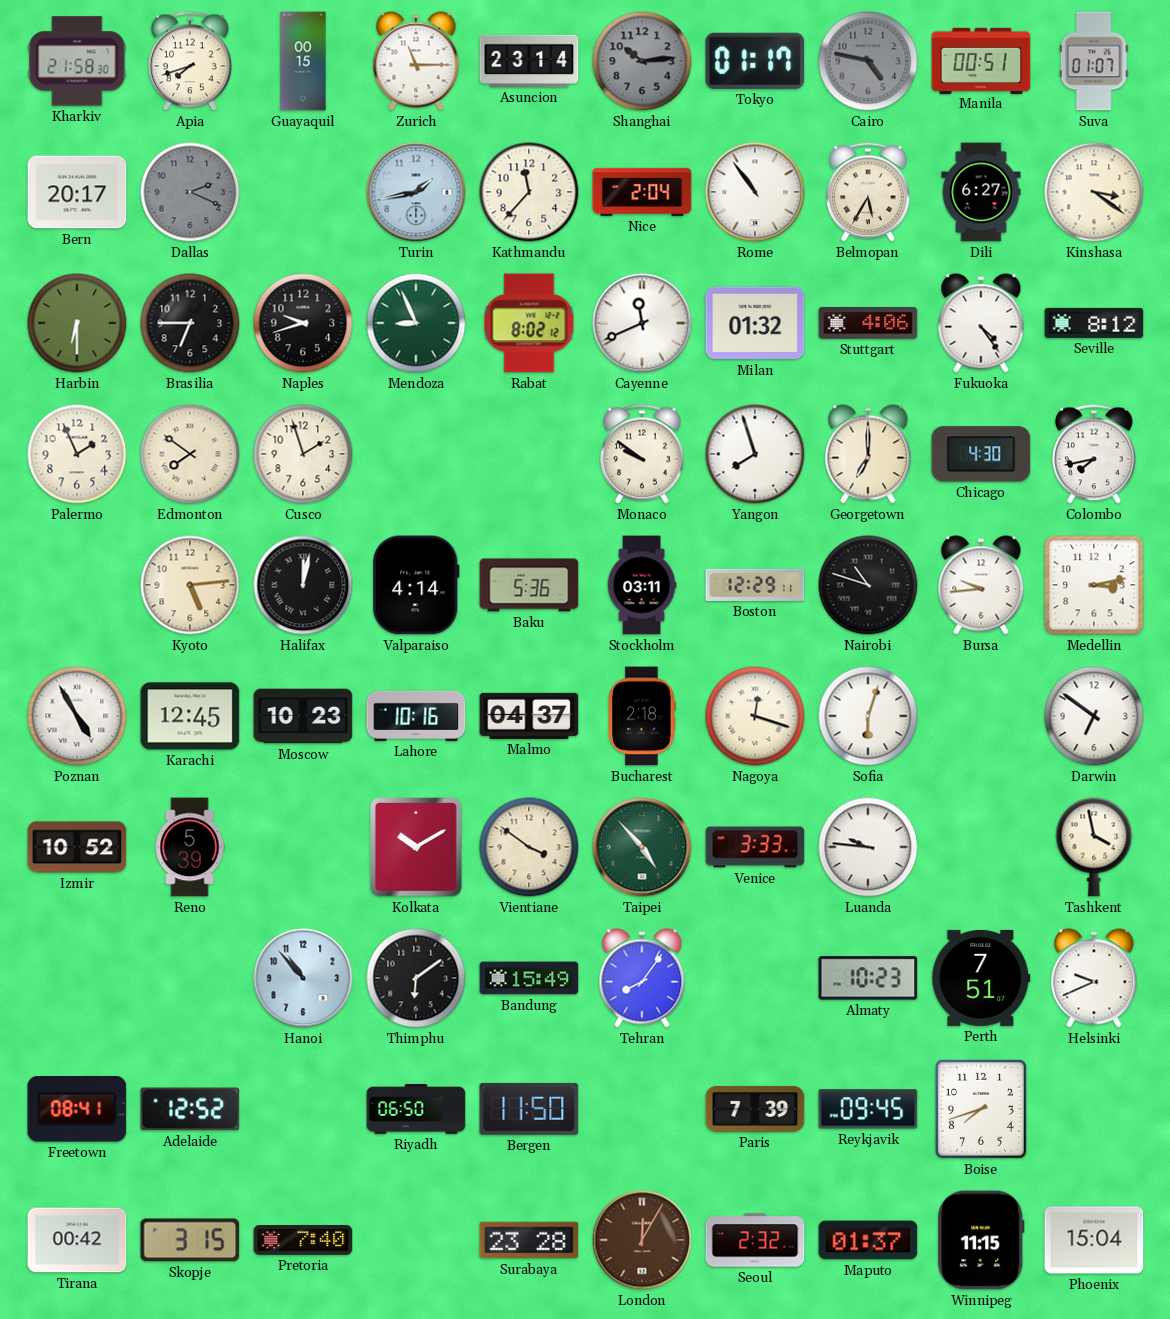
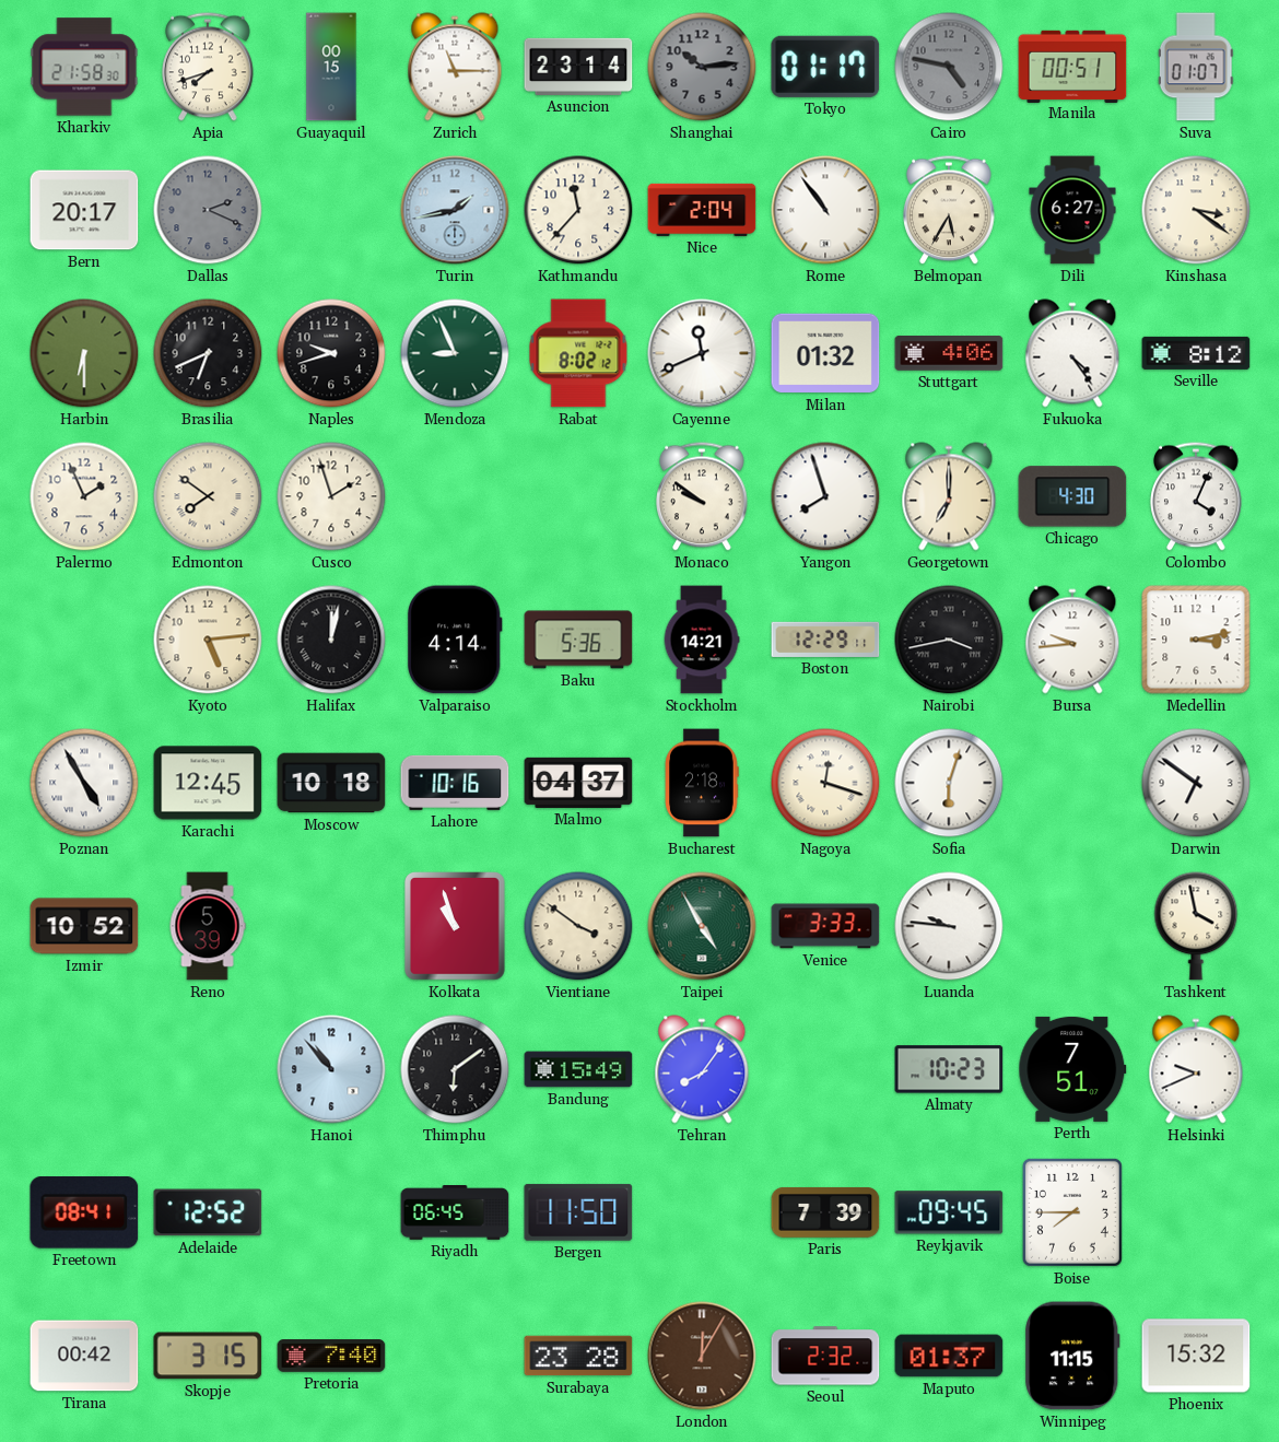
Brasilia: 6:45 -> 6:41 (208, 353)
Colombo: 7:43 -> 4:04 (1196, 496)
Stockholm: 03:11 -> 14:21 (702, 640)
Nairobi: 10:48 -> 3:43 (949, 640)
Moscow: 10:23 -> 10:18 (331, 783)
Kolkata: 10:10 -> 10:57 (456, 927)
Taipei: 4:53 -> 4:55 (702, 926)
Riyadh: 06:50 -> 06:45 (455, 1214)
Boise: 7:42 -> 7:45 (1072, 1212)
Phoenix: 15:04 -> 15:32 (1196, 1356)
